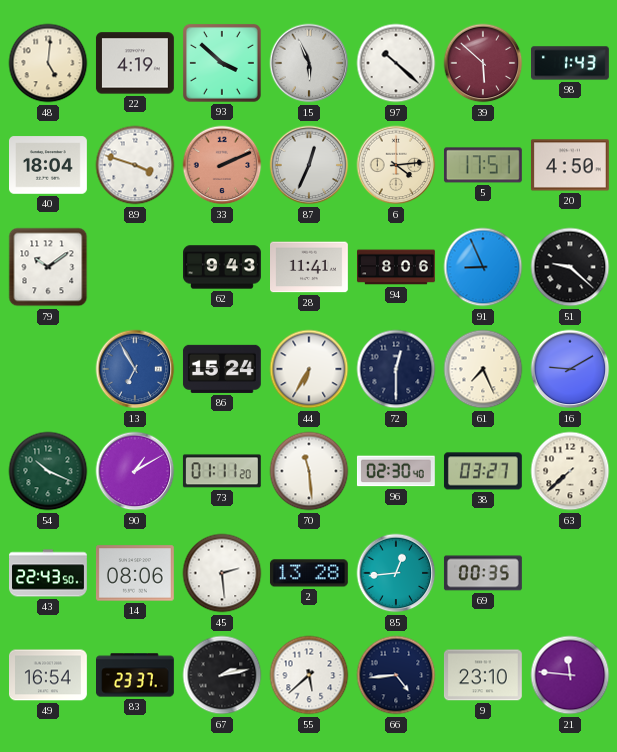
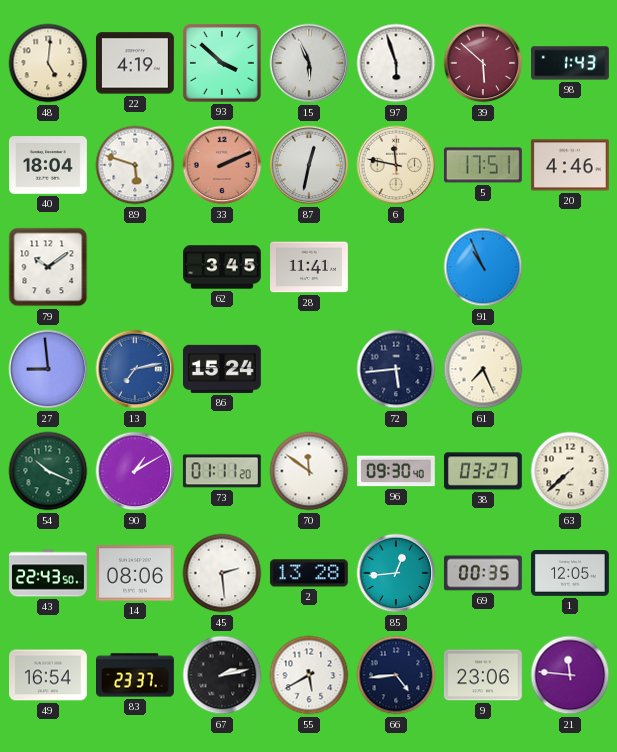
97: 10:22 -> 5:57 (396, 63)
89: 3:48 -> 5:48 (135, 165)
87: 12:34 -> 12:32 (309, 165)
6: 4:14 -> 11:47 (396, 165)
20: 4:50 -> 4:46 (570, 165)
62: 9:43 -> 3:45 (223, 267)
94: 8:06 -> none (397, 267)
91: 8:56 -> 10:56 (483, 267)
51: 9:22 -> none (570, 267)
27: none -> 8:59 (48, 369)
13: 6:55 -> 7:13 (135, 369)
44: 6:35 -> none (309, 369)
72: 12:30 -> 5:44 (396, 369)
16: 9:10 -> none (570, 369)
70: 11:29 -> 11:51 (309, 471)
96: 02:30 -> 09:30 (396, 471)
1: none -> 12:05 (571, 574)
55: 5:38 -> 5:40 (309, 675)
9: 23:10 -> 23:06 (483, 675)
